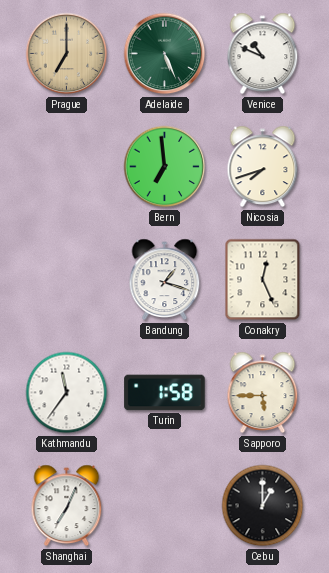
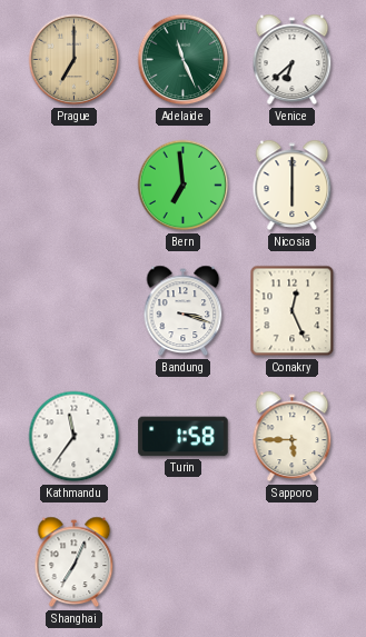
Adelaide: 5:26 -> 11:26 (184, 60)
Venice: 10:49 -> 6:38 (293, 60)
Nicosia: 7:42 -> 6:00 (293, 186)
Bandung: 1:18 -> 3:18 (184, 311)
Cebu: 1:00 -> none (263, 506)
